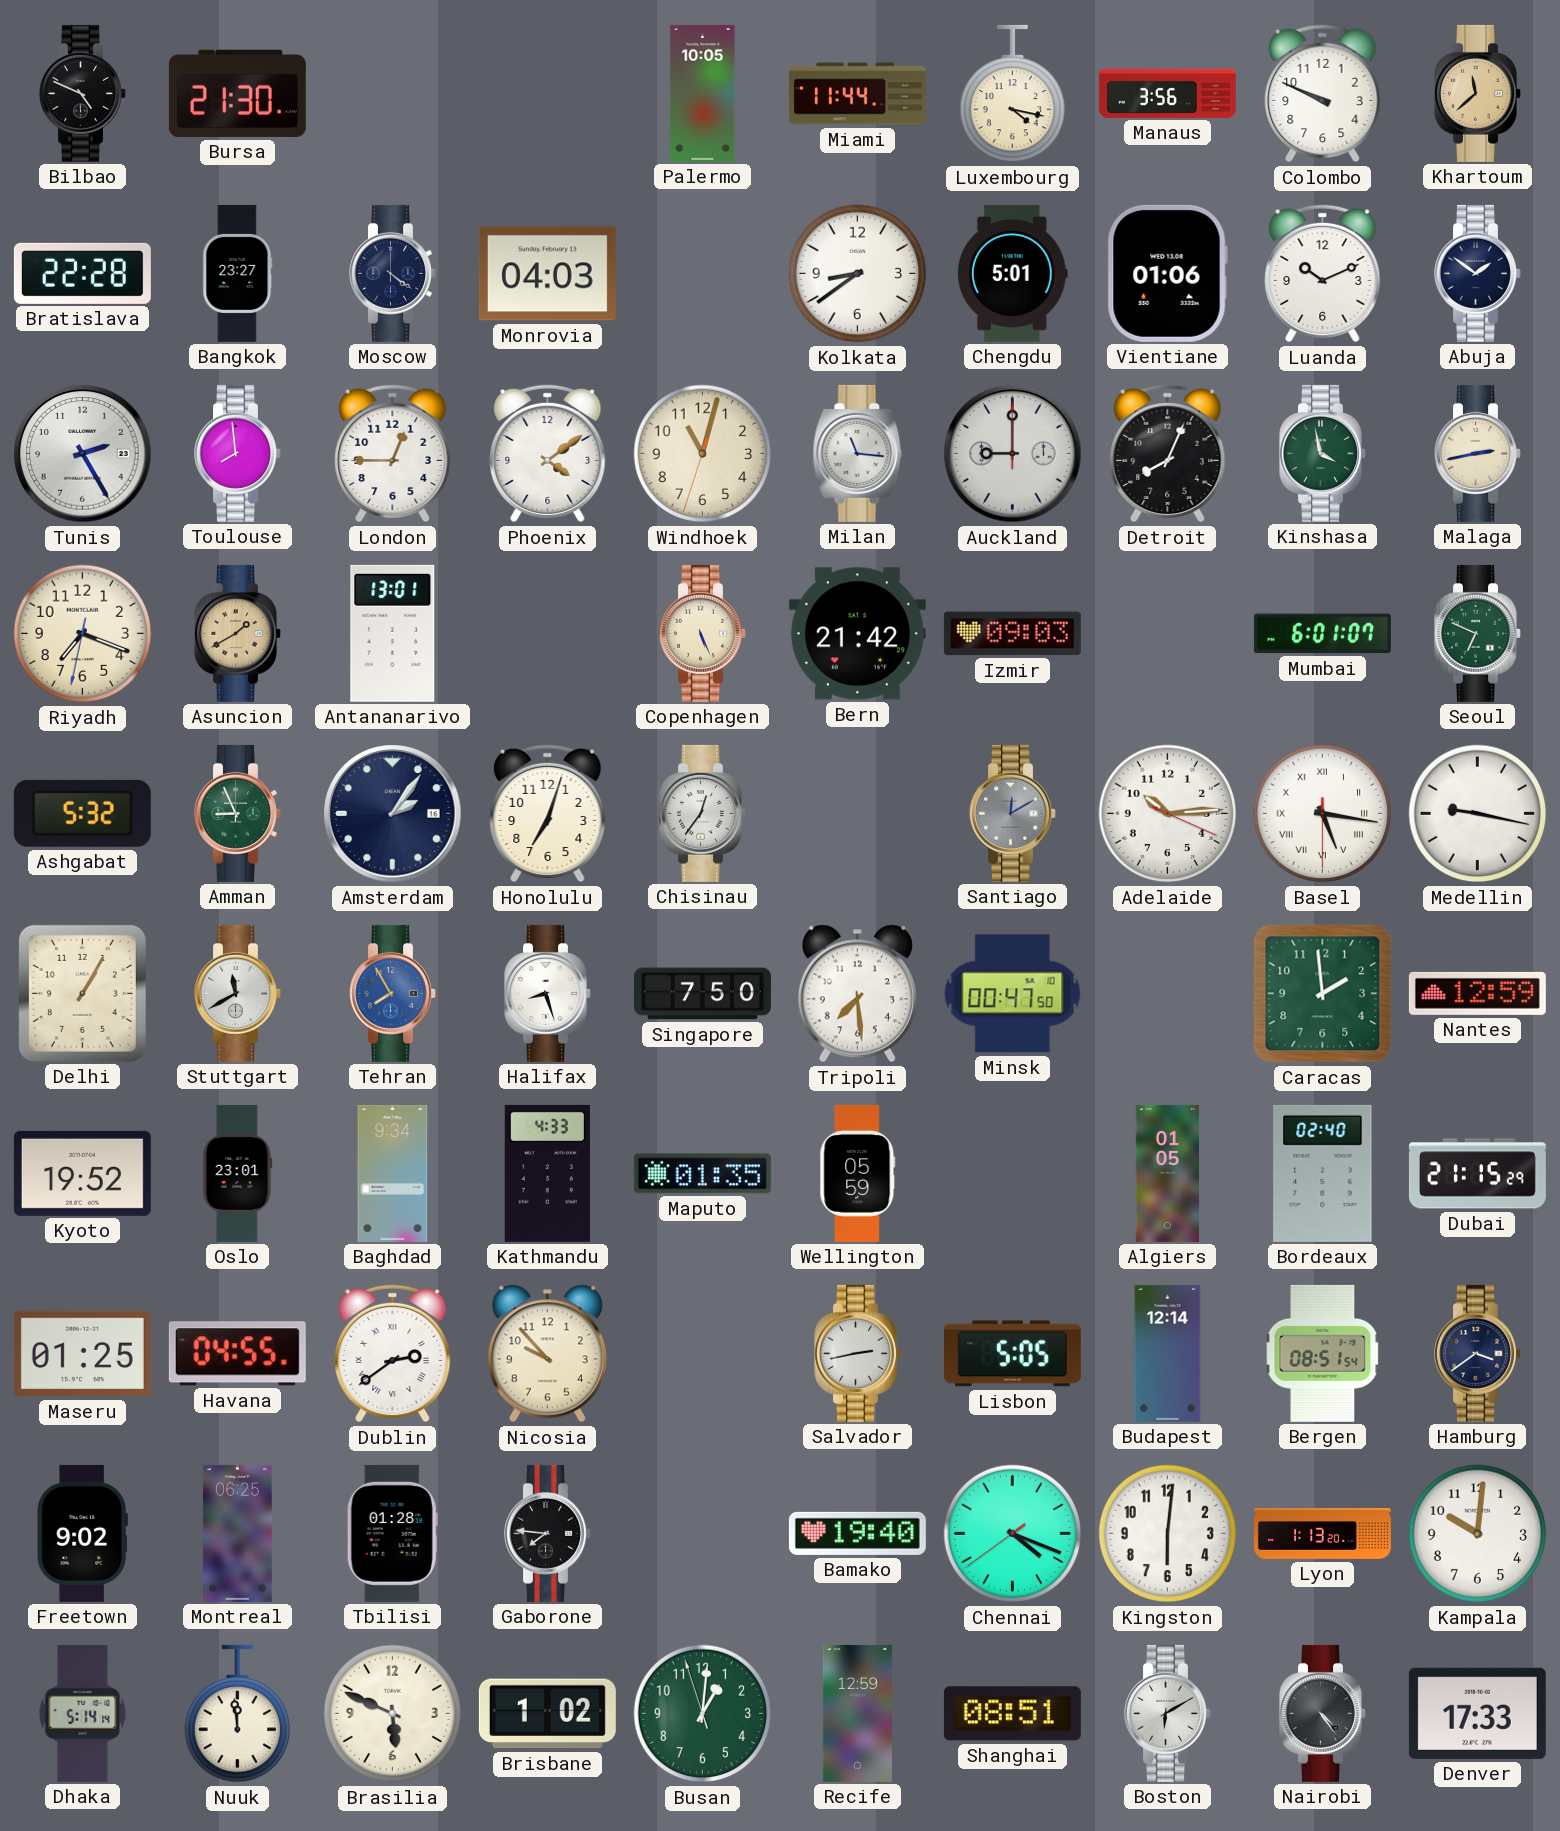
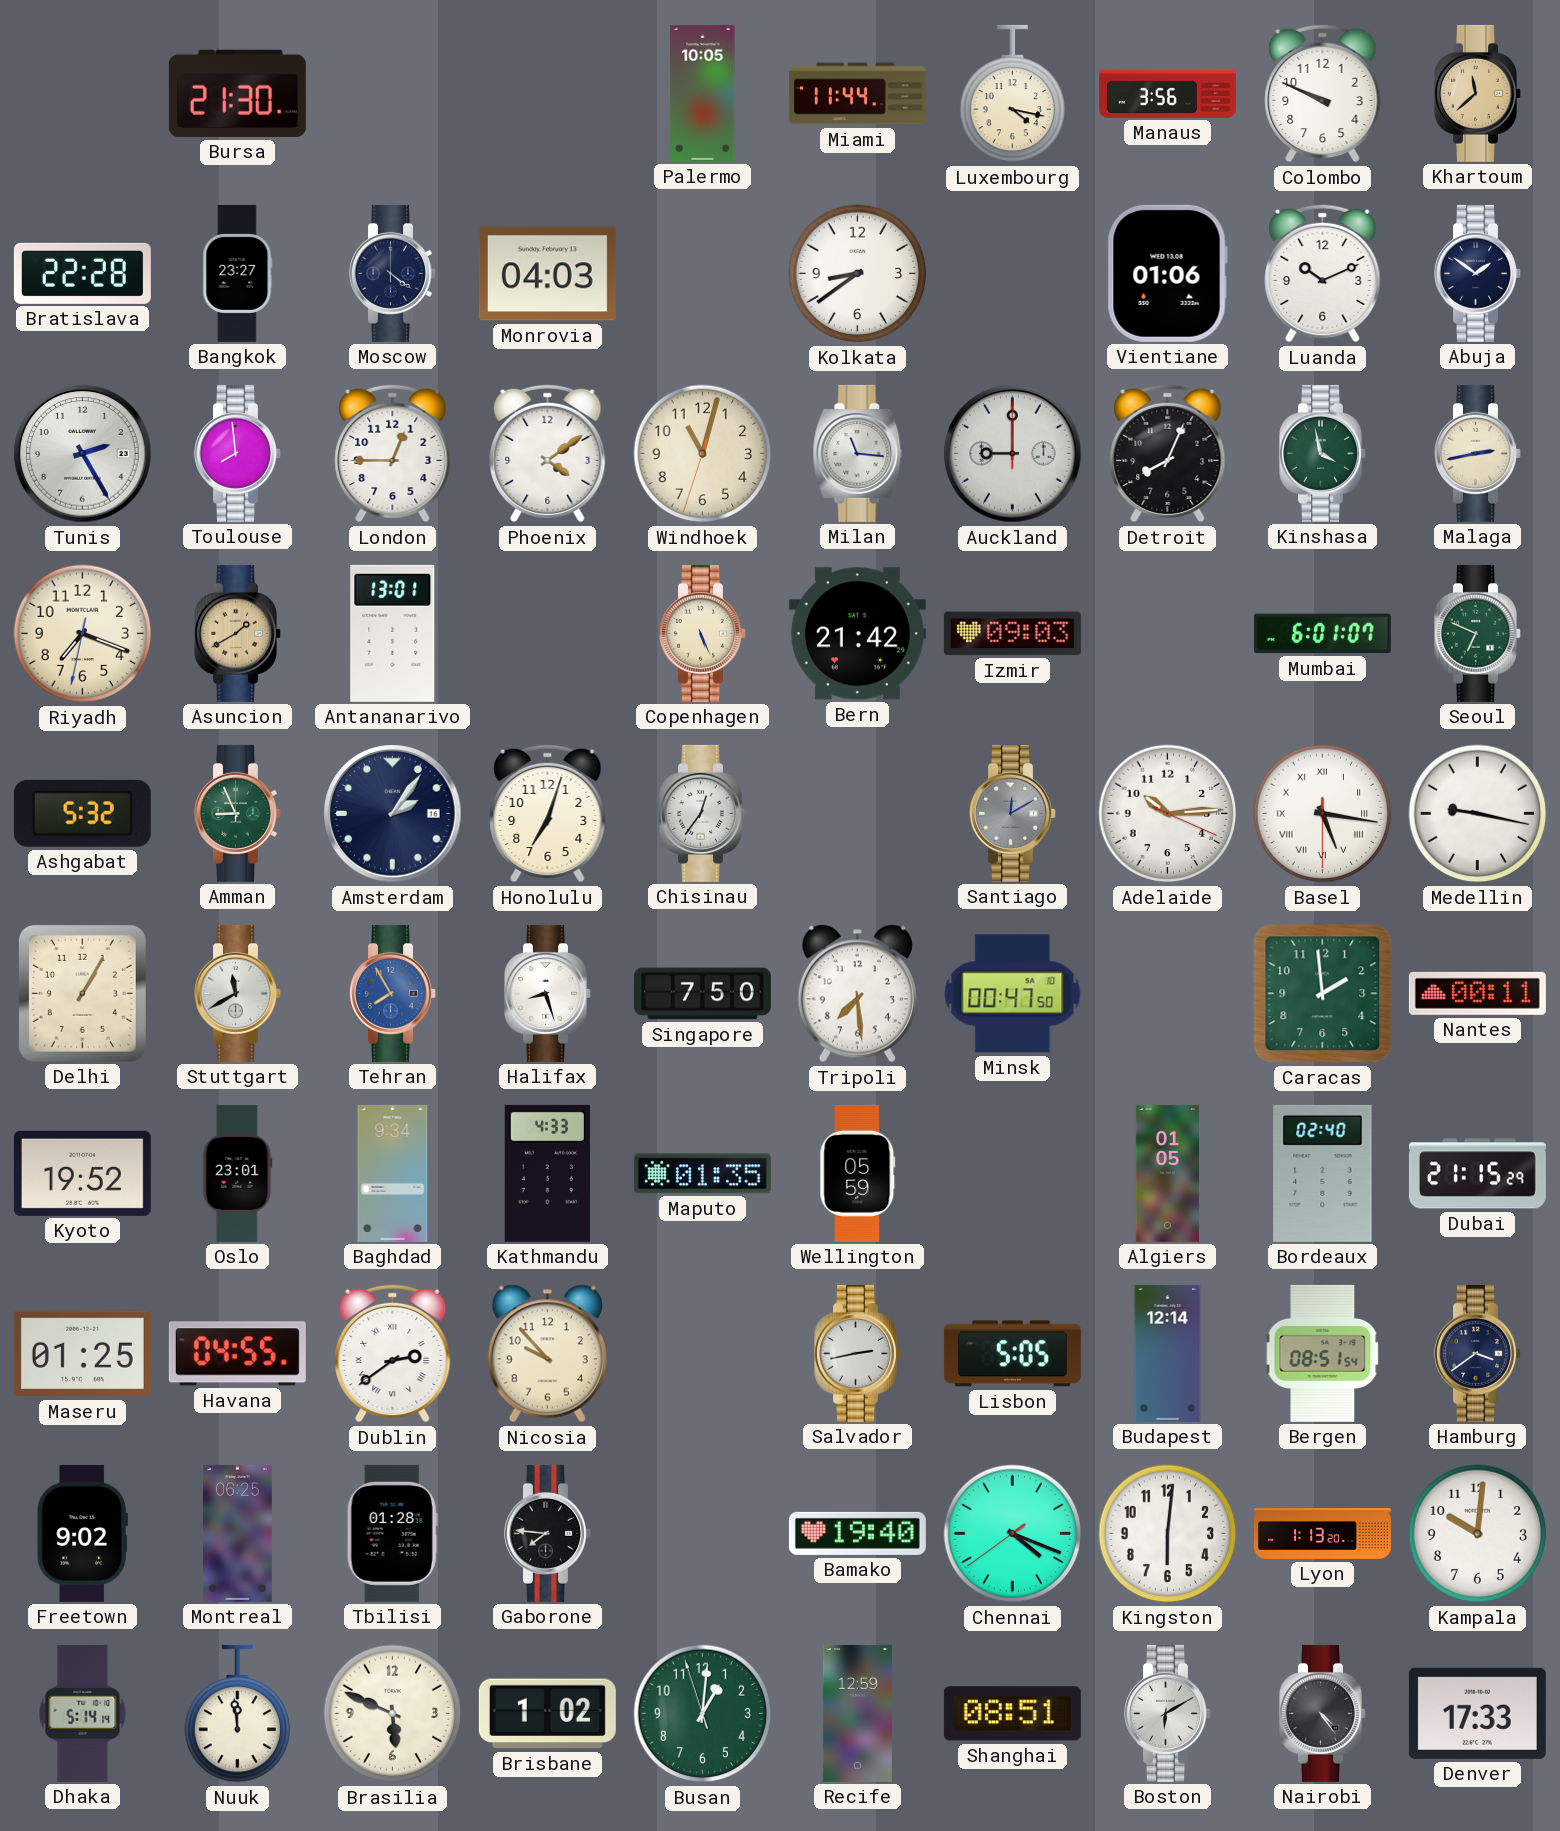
Bilbao: 4:49 -> none (83, 93)
Chengdu: 5:01 -> none (1012, 273)
Nantes: 12:59 -> 00:11 (1477, 993)
